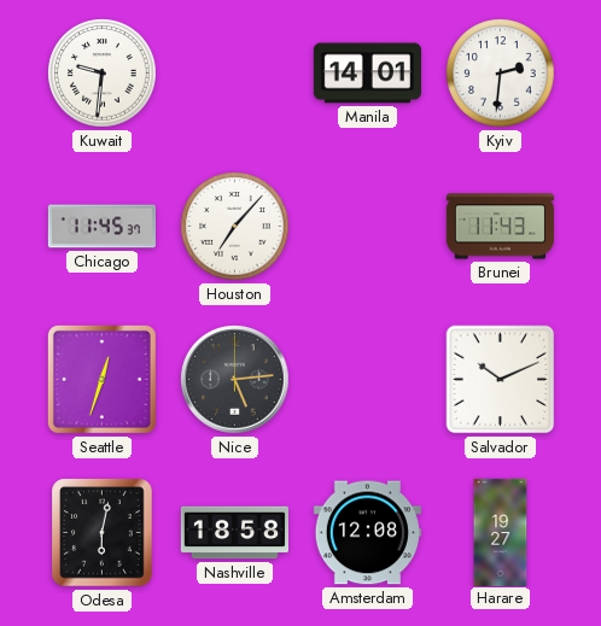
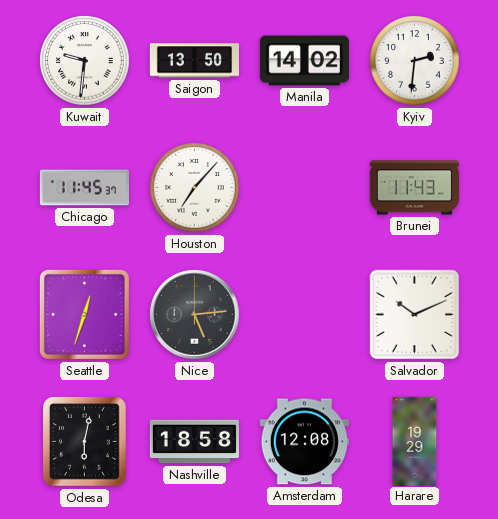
Saigon: none -> 13:50 (194, 61)
Manila: 14:01 -> 14:02 (304, 61)
Harare: 19:27 -> 19:29 (415, 441)
